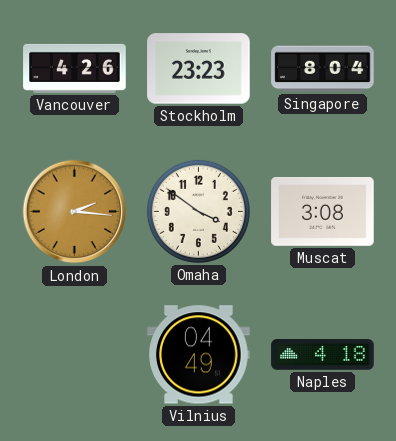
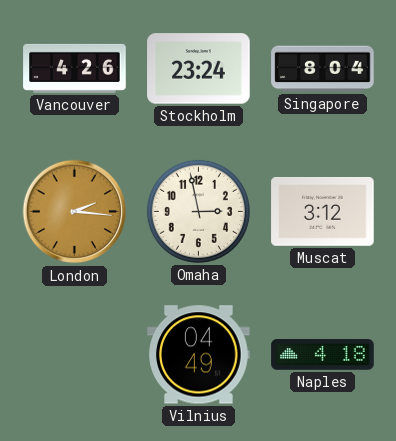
Stockholm: 23:23 -> 23:24 (199, 69)
Omaha: 3:51 -> 2:58 (198, 211)
Muscat: 3:08 -> 3:12 (323, 212)
